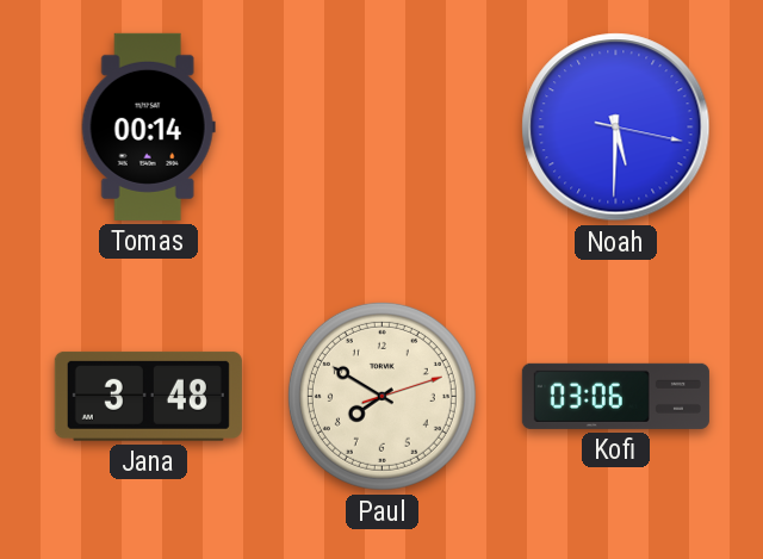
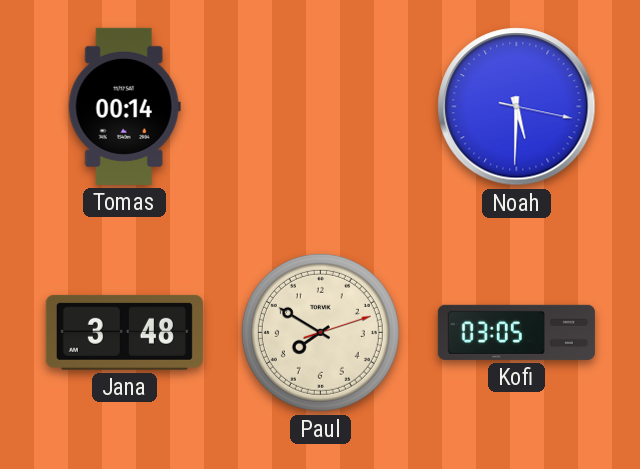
Kofi: 03:06 -> 03:05 (516, 332)
